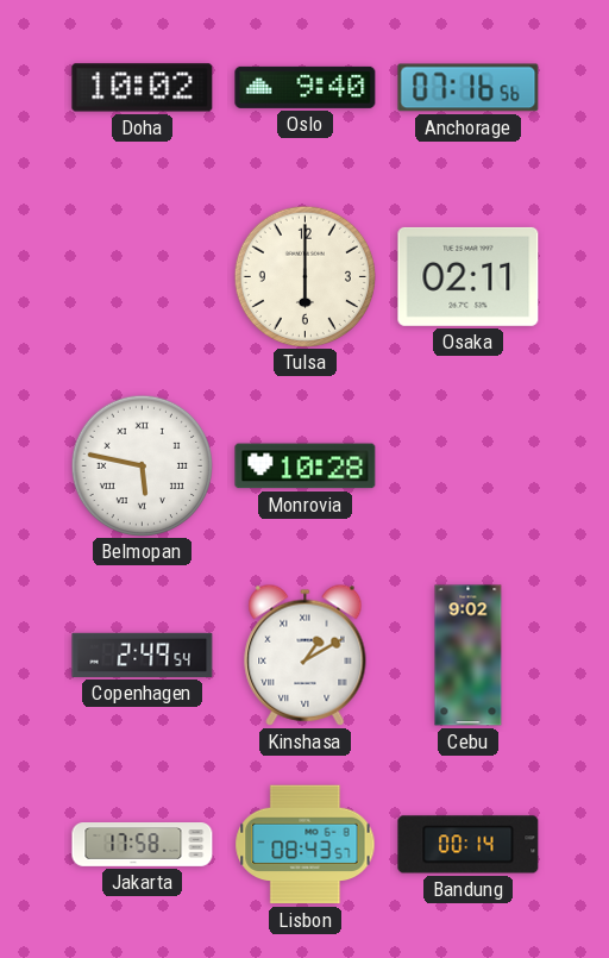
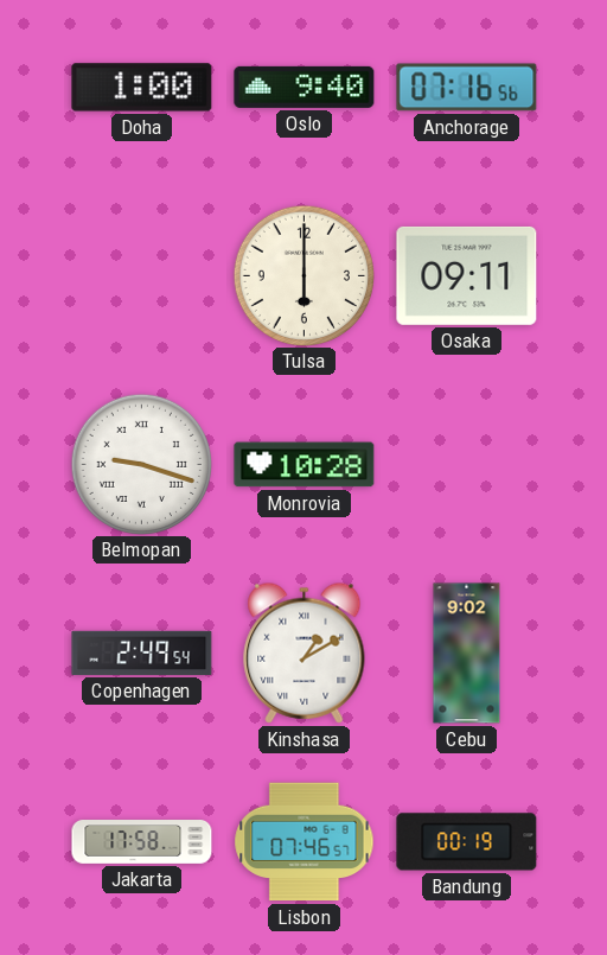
Doha: 10:02 -> 1:00 (142, 88)
Osaka: 02:11 -> 09:11 (467, 275)
Belmopan: 5:47 -> 9:18 (141, 464)
Lisbon: 08:43 -> 07:46 (305, 842)
Bandung: 00:14 -> 00:19 (467, 842)
